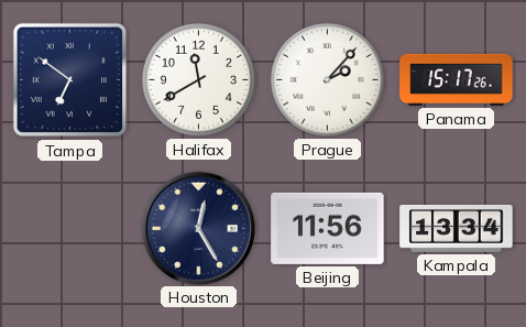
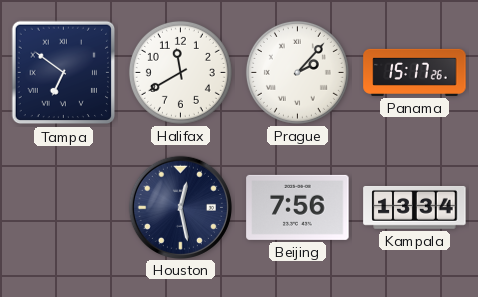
Houston: 12:25 -> 12:28 (180, 207)
Beijing: 11:56 -> 7:56 (298, 207)
